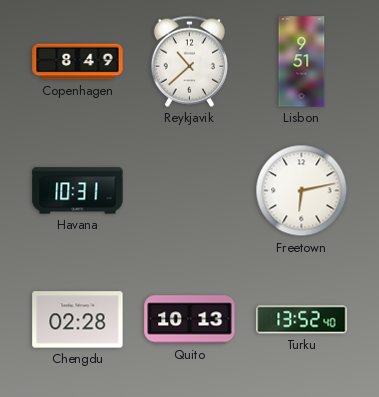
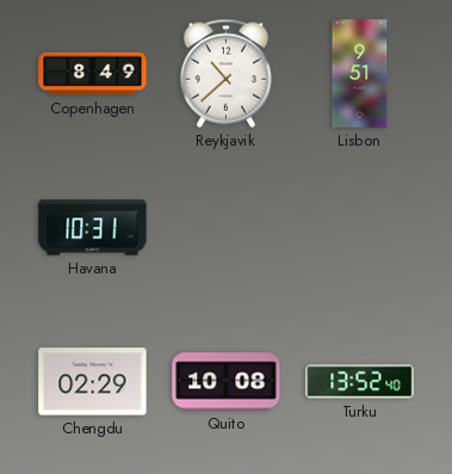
Freetown: 6:13 -> none (302, 191)
Chengdu: 02:28 -> 02:29 (93, 382)
Quito: 10:13 -> 10:08 (227, 382)
